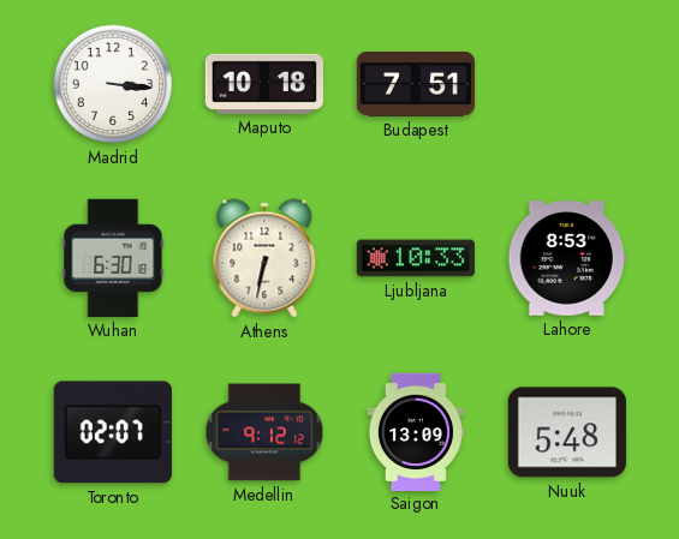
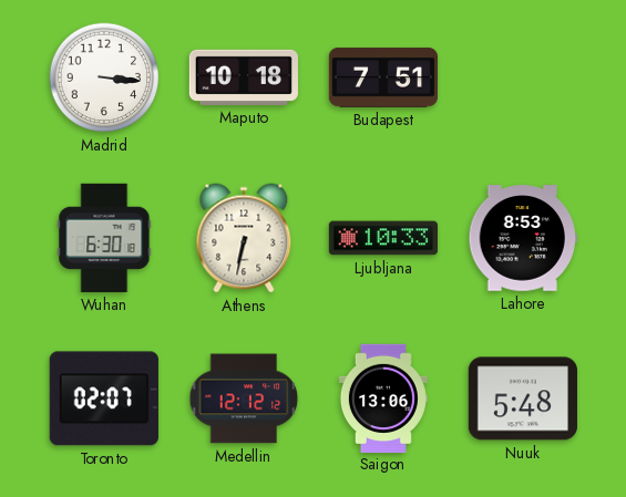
Medellin: 9:12 -> 12:12 (244, 398)
Saigon: 13:09 -> 13:06 (383, 397)
